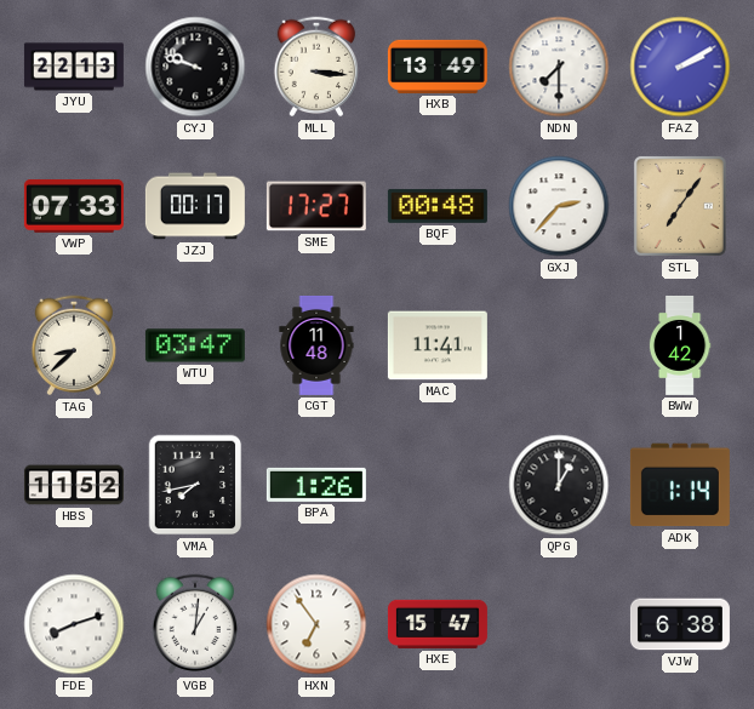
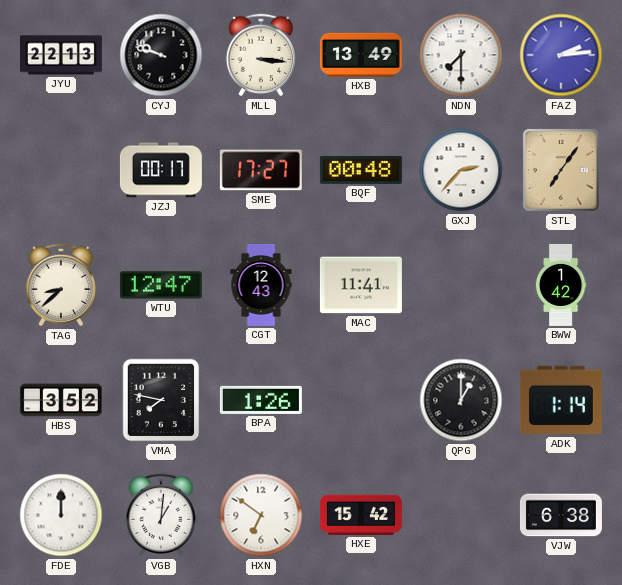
FAZ: 2:10 -> 2:14 (561, 55)
VWP: 07:33 -> none (74, 206)
WTU: 03:47 -> 12:47 (161, 285)
CGT: 11:48 -> 12:43 (261, 285)
HBS: 11:52 -> 3:52 (61, 400)
VMA: 7:43 -> 7:47 (161, 400)
FDE: 8:12 -> 12:00 (61, 515)
HXN: 6:54 -> 6:51 (261, 515)
HXE: 15:47 -> 15:42 (361, 515)
